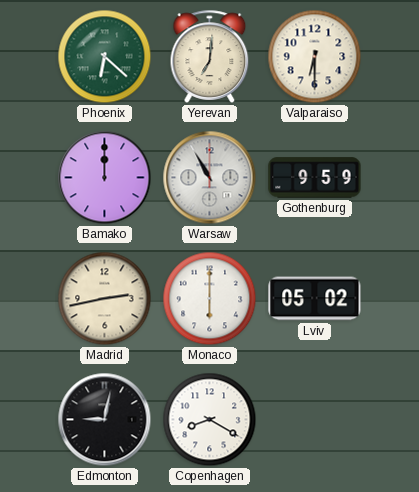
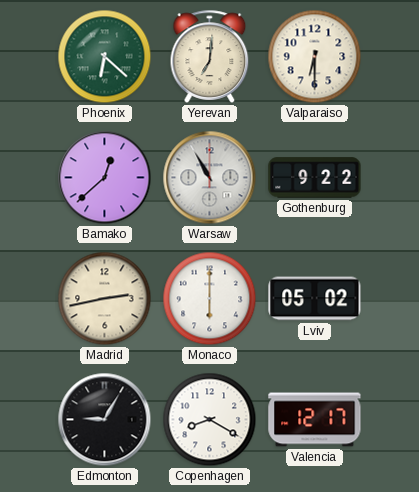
Bamako: 12:00 -> 12:38 (105, 178)
Gothenburg: 9:59 -> 9:22 (315, 178)
Edmonton: 9:02 -> 9:05 (105, 420)
Valencia: none -> 12:17 (315, 420)
